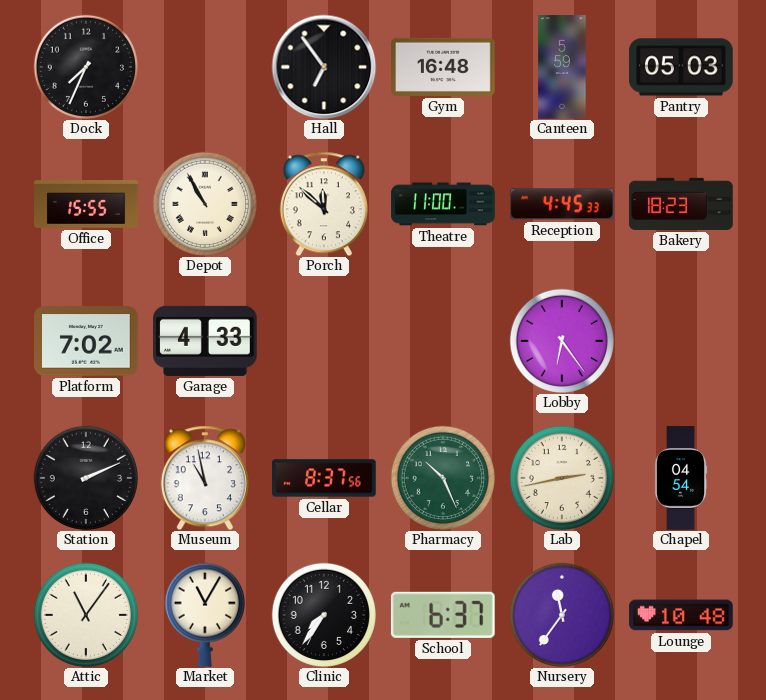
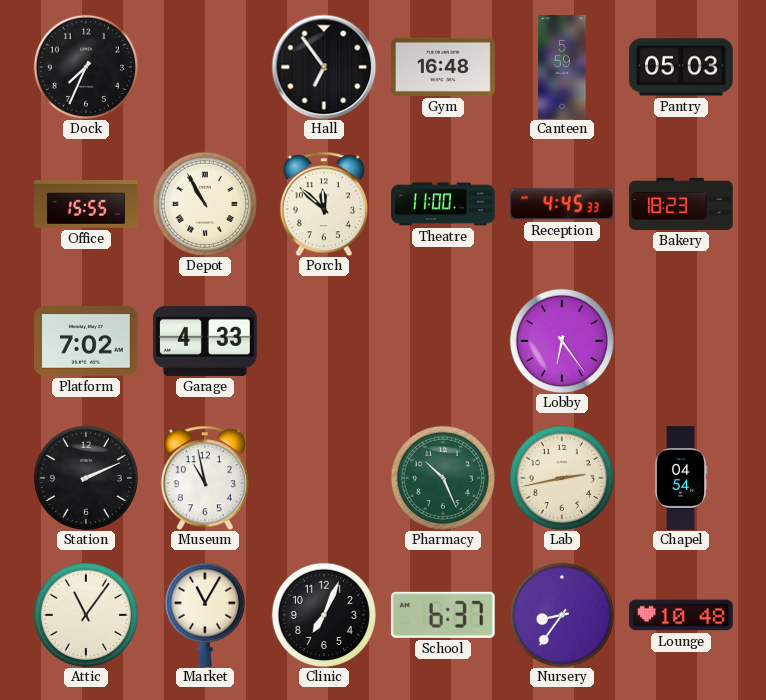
Cellar: 8:37 -> none (324, 478)
Clinic: 7:36 -> 7:04 (324, 615)
Nursery: 11:36 -> 8:36 (562, 615)
